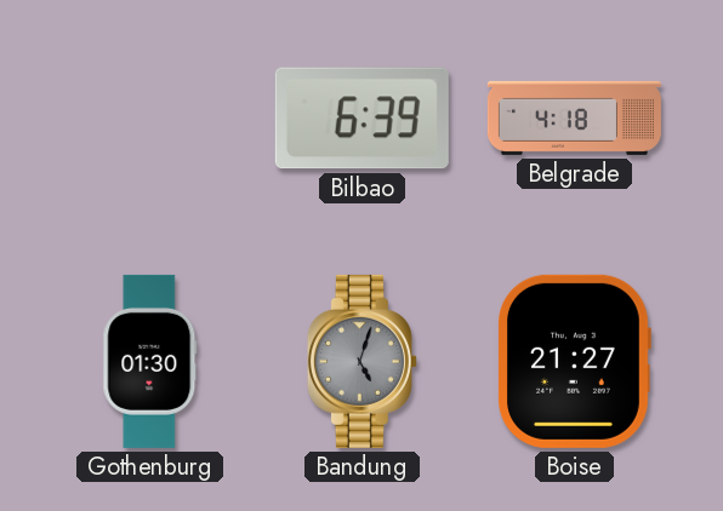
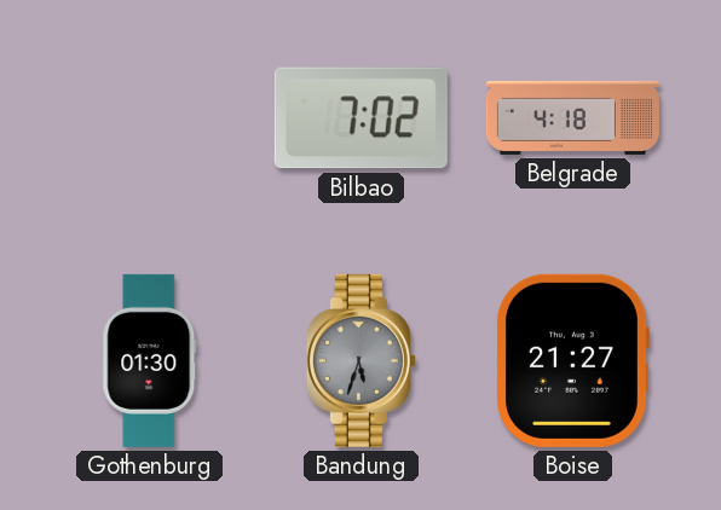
Bilbao: 6:39 -> 7:02 (360, 118)
Bandung: 5:03 -> 5:33 (360, 360)
